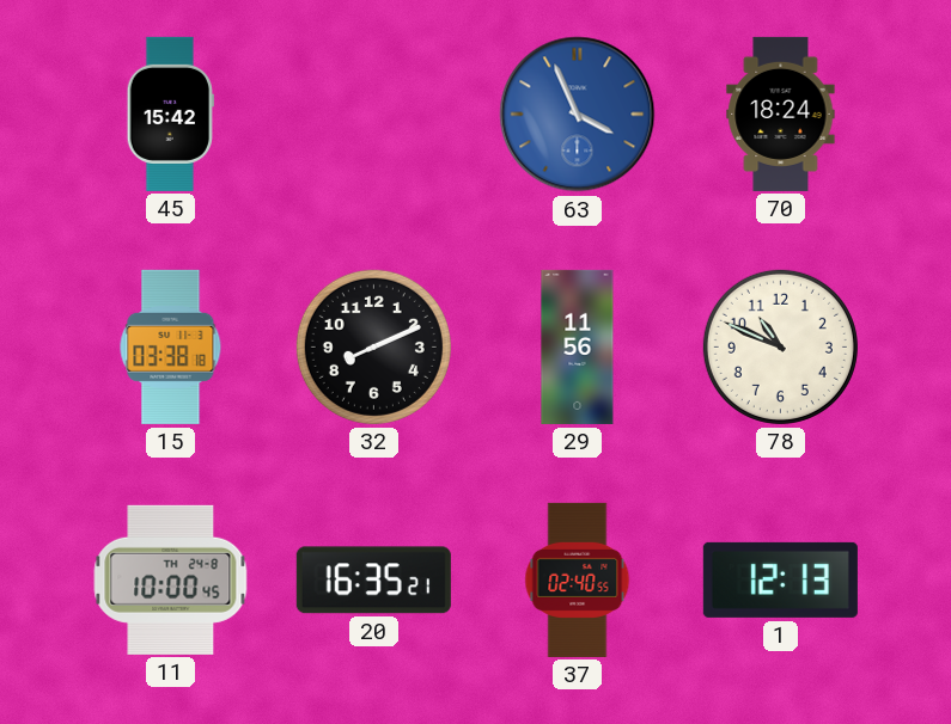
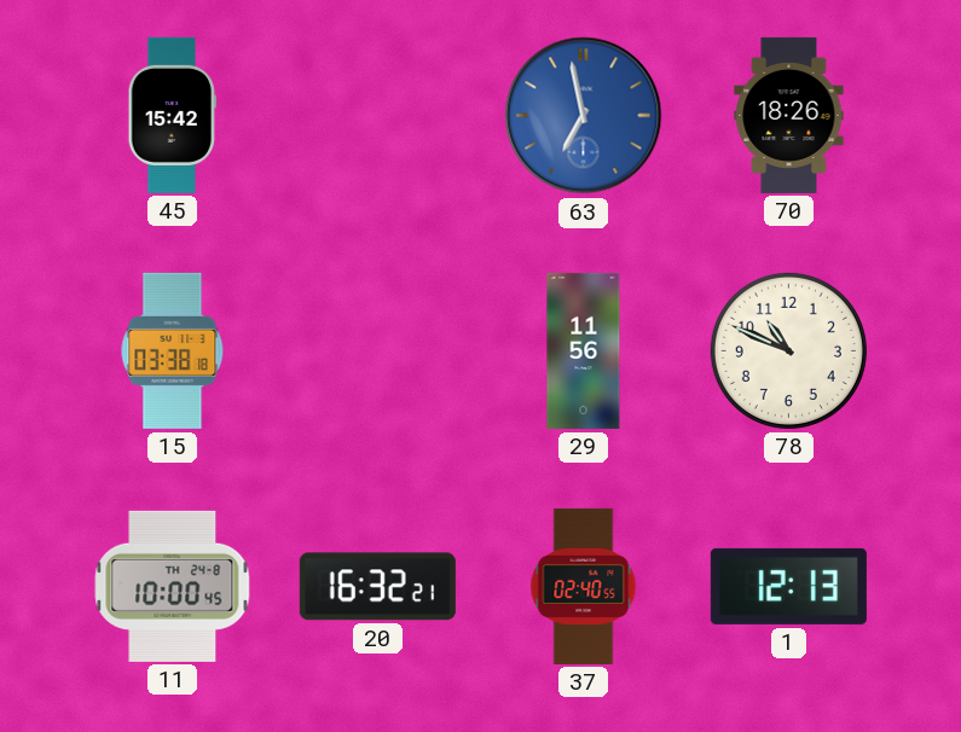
63: 3:56 -> 6:58 (584, 116)
70: 18:24 -> 18:26 (789, 115)
32: 8:11 -> none (373, 346)
20: 16:35 -> 16:32 (377, 587)
